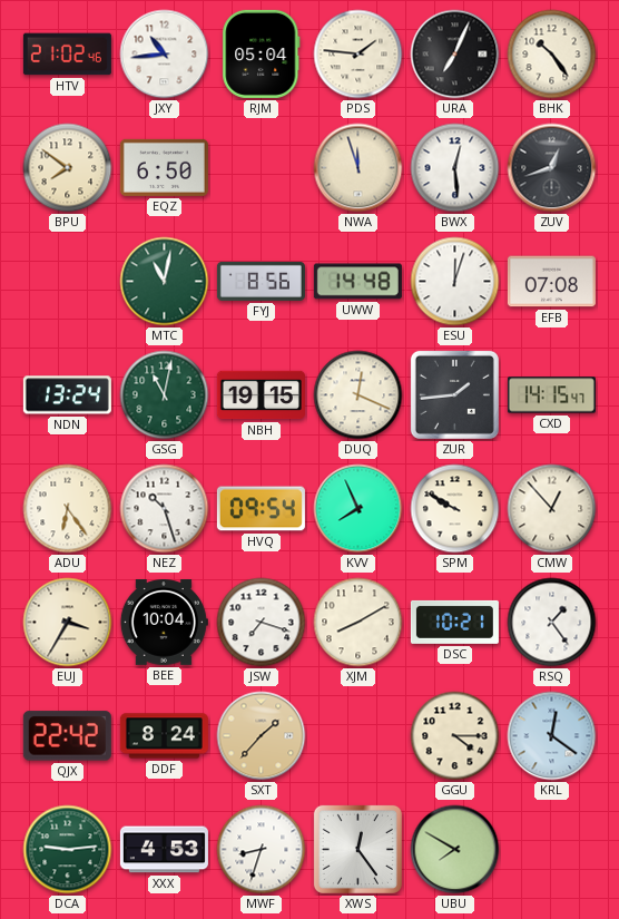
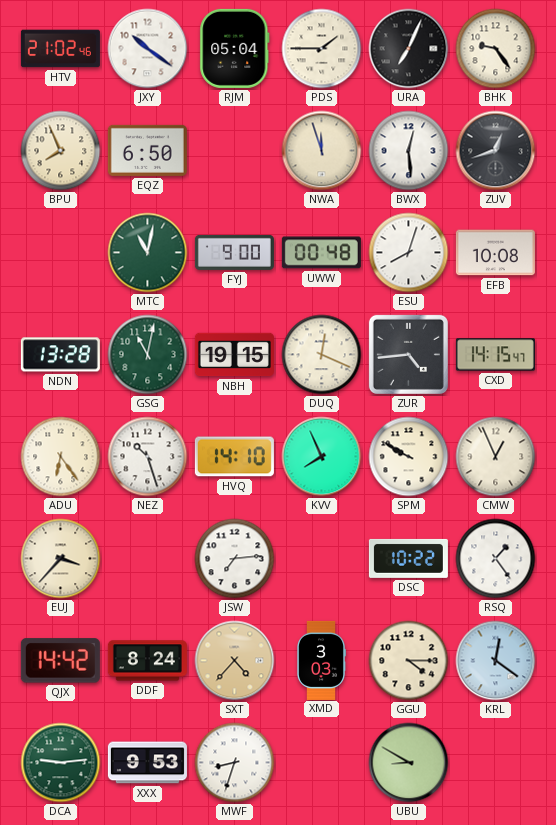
JXY: 10:44 -> 10:21 (148, 49)
PDS: 1:46 -> 1:45 (322, 49)
BHK: 10:24 -> 9:24 (496, 49)
BPU: 7:51 -> 7:56 (61, 151)
FYJ: 8:56 -> 9:00 (234, 252)
UWW: 14:48 -> 00:48 (321, 253)
ESU: 12:03 -> 8:03 (409, 253)
EFB: 07:08 -> 10:08 (495, 253)
NDN: 13:24 -> 13:28 (60, 355)
ZUR: 1:44 -> 4:44 (408, 354)
HVQ: 09:54 -> 14:10 (234, 457)
CMW: 12:53 -> 12:56 (496, 457)
EUJ: 3:35 -> 3:37 (61, 559)
BEE: 10:04 -> none (164, 623)
JSW: 7:18 -> 7:14 (235, 559)
XJM: 8:10 -> none (358, 623)
DSC: 10:21 -> 10:22 (408, 558)
QJX: 22:42 -> 14:42 (60, 661)
SXT: 1:37 -> 4:37 (235, 661)
XMD: none -> 3:03 (321, 660)
XXX: 4:53 -> 9:53 (147, 763)
XWS: 12:24 -> none (357, 849)
UBU: 7:50 -> 8:50 (409, 763)
